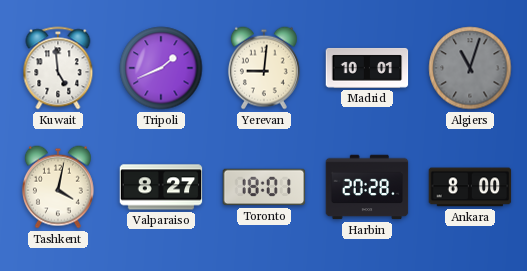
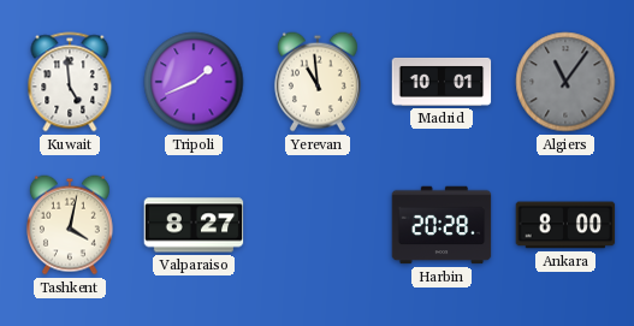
Yerevan: 9:01 -> 10:59 (318, 82)
Algiers: 11:03 -> 11:06 (565, 82)
Toronto: 18:01 -> none (264, 187)
